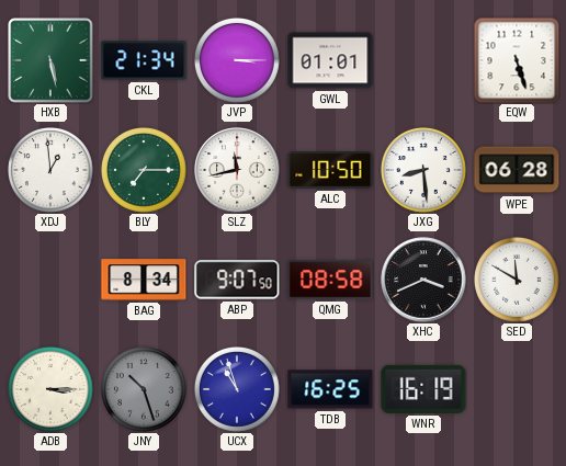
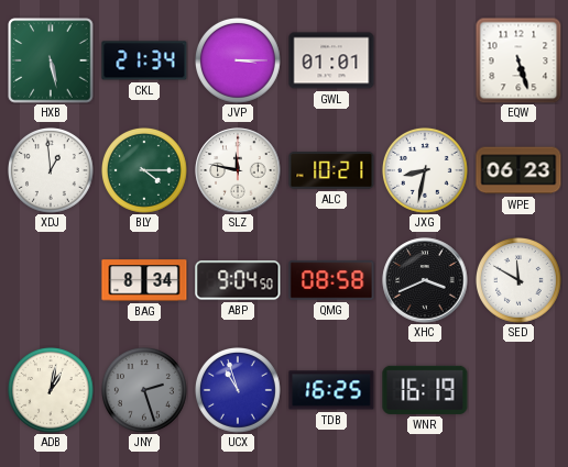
BLY: 7:15 -> 4:15 (145, 171)
SLZ: 11:43 -> 11:47 (238, 170)
ALC: 10:50 -> 10:21 (331, 170)
JXG: 8:29 -> 8:32 (426, 171)
WPE: 06:28 -> 06:23 (518, 170)
ABP: 9:07 -> 9:04 (238, 280)
ADB: 3:15 -> 1:02 (52, 391)
JNY: 10:27 -> 2:27 (145, 391)
